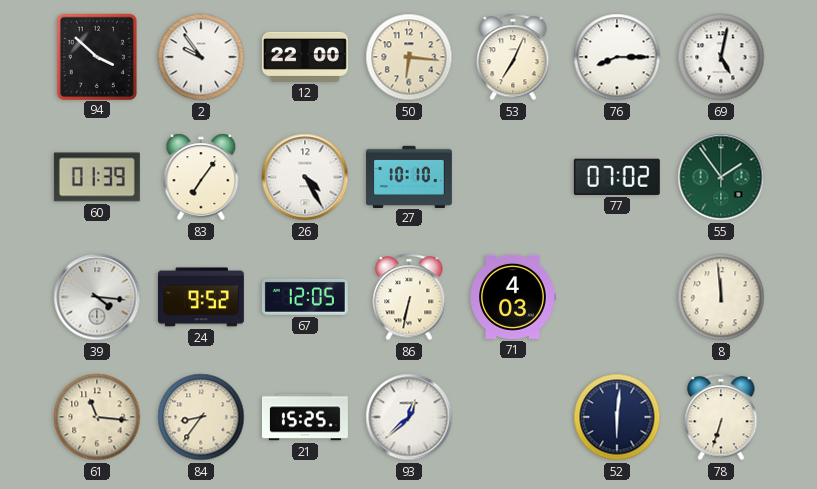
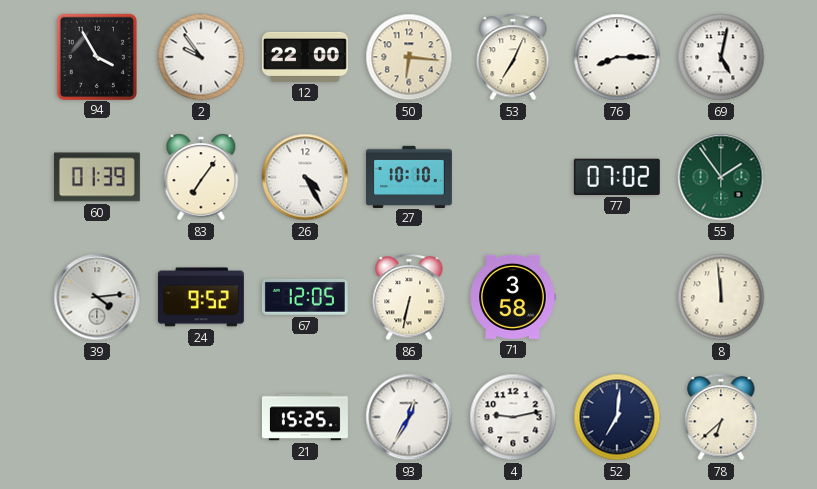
94: 3:52 -> 3:55 (96, 56)
39: 4:16 -> 4:14 (97, 297)
71: 4:03 -> 3:58 (513, 297)
61: 11:16 -> none (97, 417)
84: 8:36 -> none (201, 417)
93: 12:38 -> 12:35 (409, 417)
4: none -> 9:13 (513, 417)
52: 6:01 -> 7:01 (617, 417)
78: 6:33 -> 6:38 (721, 417)
